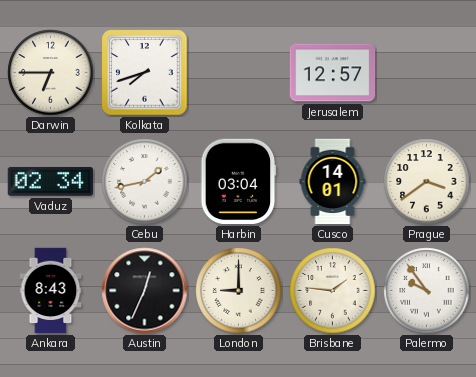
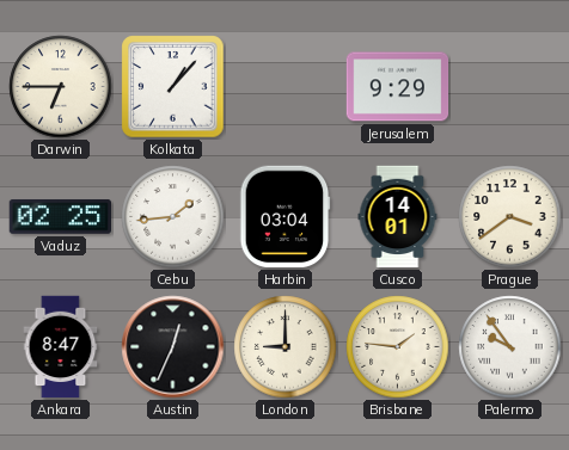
Kolkata: 7:42 -> 1:07 (173, 87)
Jerusalem: 12:57 -> 9:29 (398, 87)
Vaduz: 02:34 -> 02:25 (60, 216)
Cebu: 1:43 -> 1:44 (173, 217)
Ankara: 8:43 -> 8:47 (61, 347)
